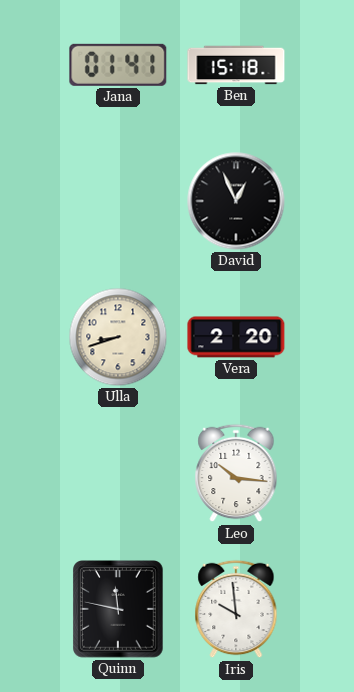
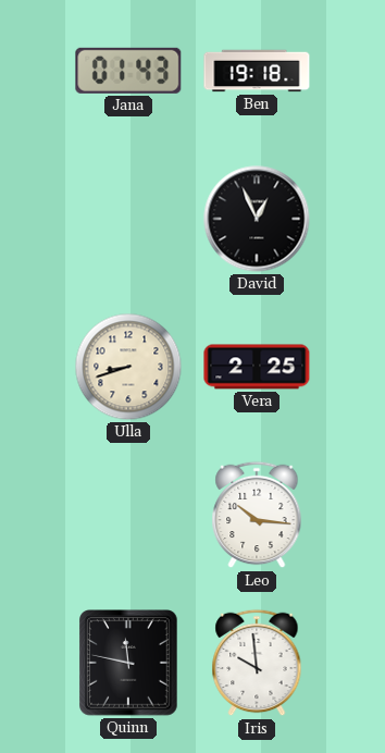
Jana: 01:41 -> 01:43 (128, 71)
Ben: 15:18 -> 19:18 (257, 71)
Vera: 2:20 -> 2:25 (257, 367)
